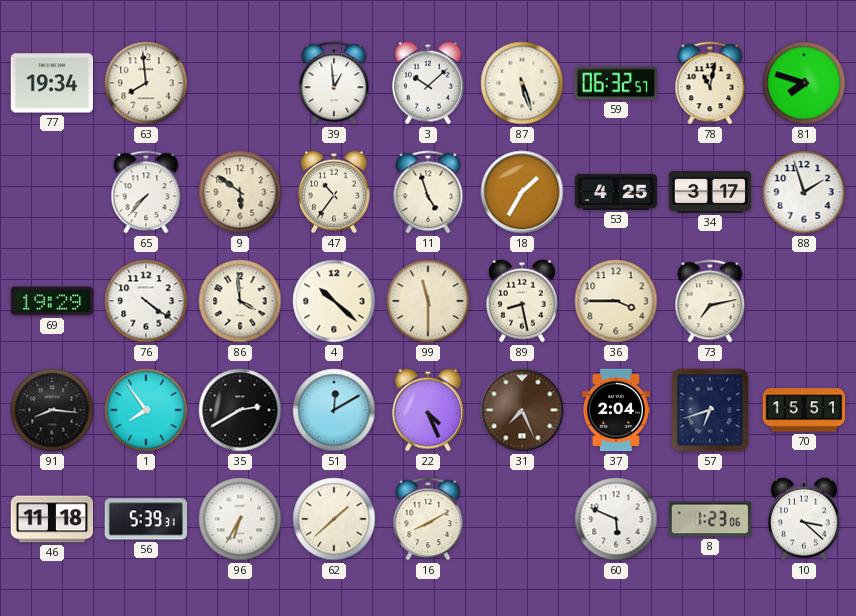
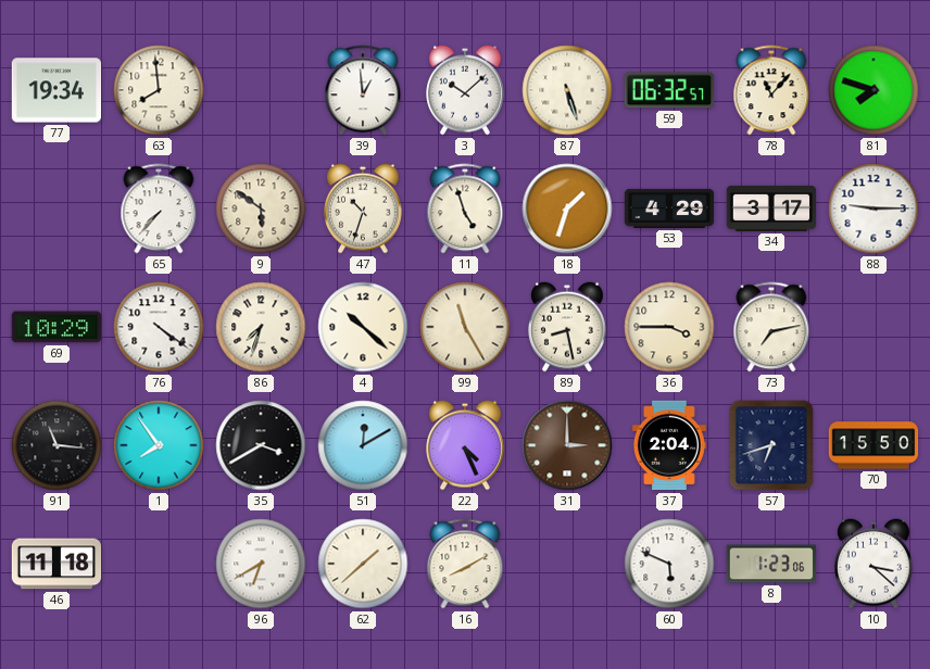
78: 11:02 -> 11:07 (771, 90)
47: 10:36 -> 10:33 (364, 209)
18: 1:35 -> 1:33 (567, 209)
53: 4:25 -> 4:29 (669, 209)
88: 1:57 -> 9:15 (874, 209)
69: 19:29 -> 10:29 (56, 327)
86: 3:59 -> 7:33 (261, 327)
99: 11:30 -> 11:25 (465, 327)
91: 8:16 -> 11:16 (56, 445)
35: 2:40 -> 3:40 (261, 445)
31: 7:26 -> 3:00 (567, 445)
70: 15:51 -> 15:50 (874, 445)
56: 5:39 -> none (145, 519)
96: 6:35 -> 6:40 (261, 564)
